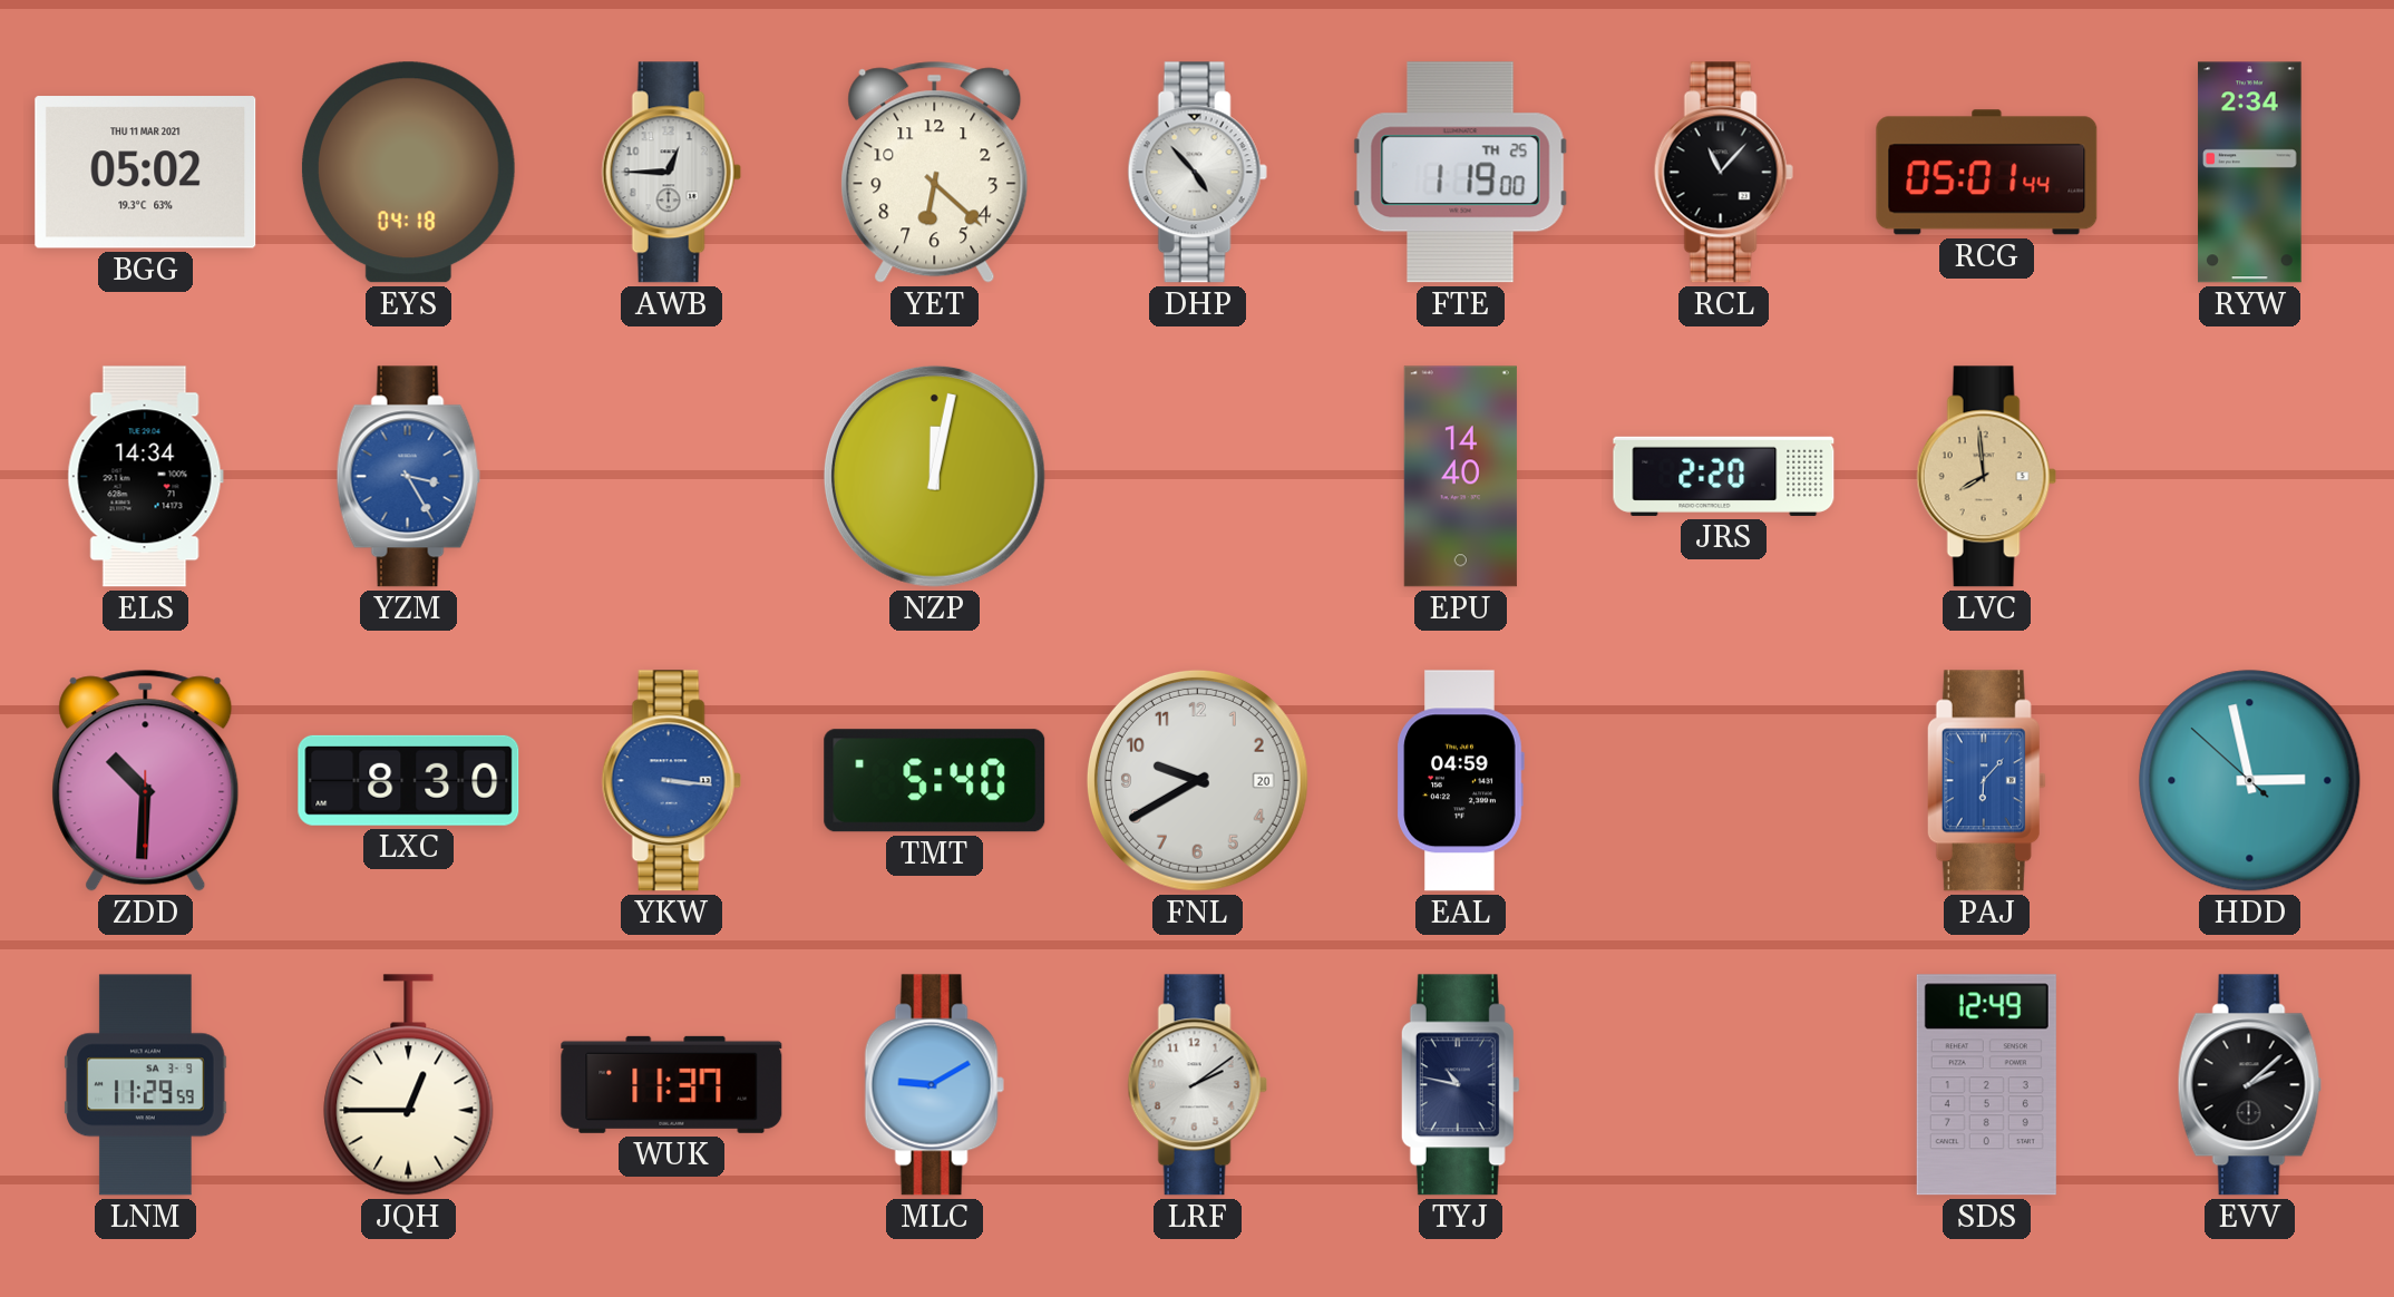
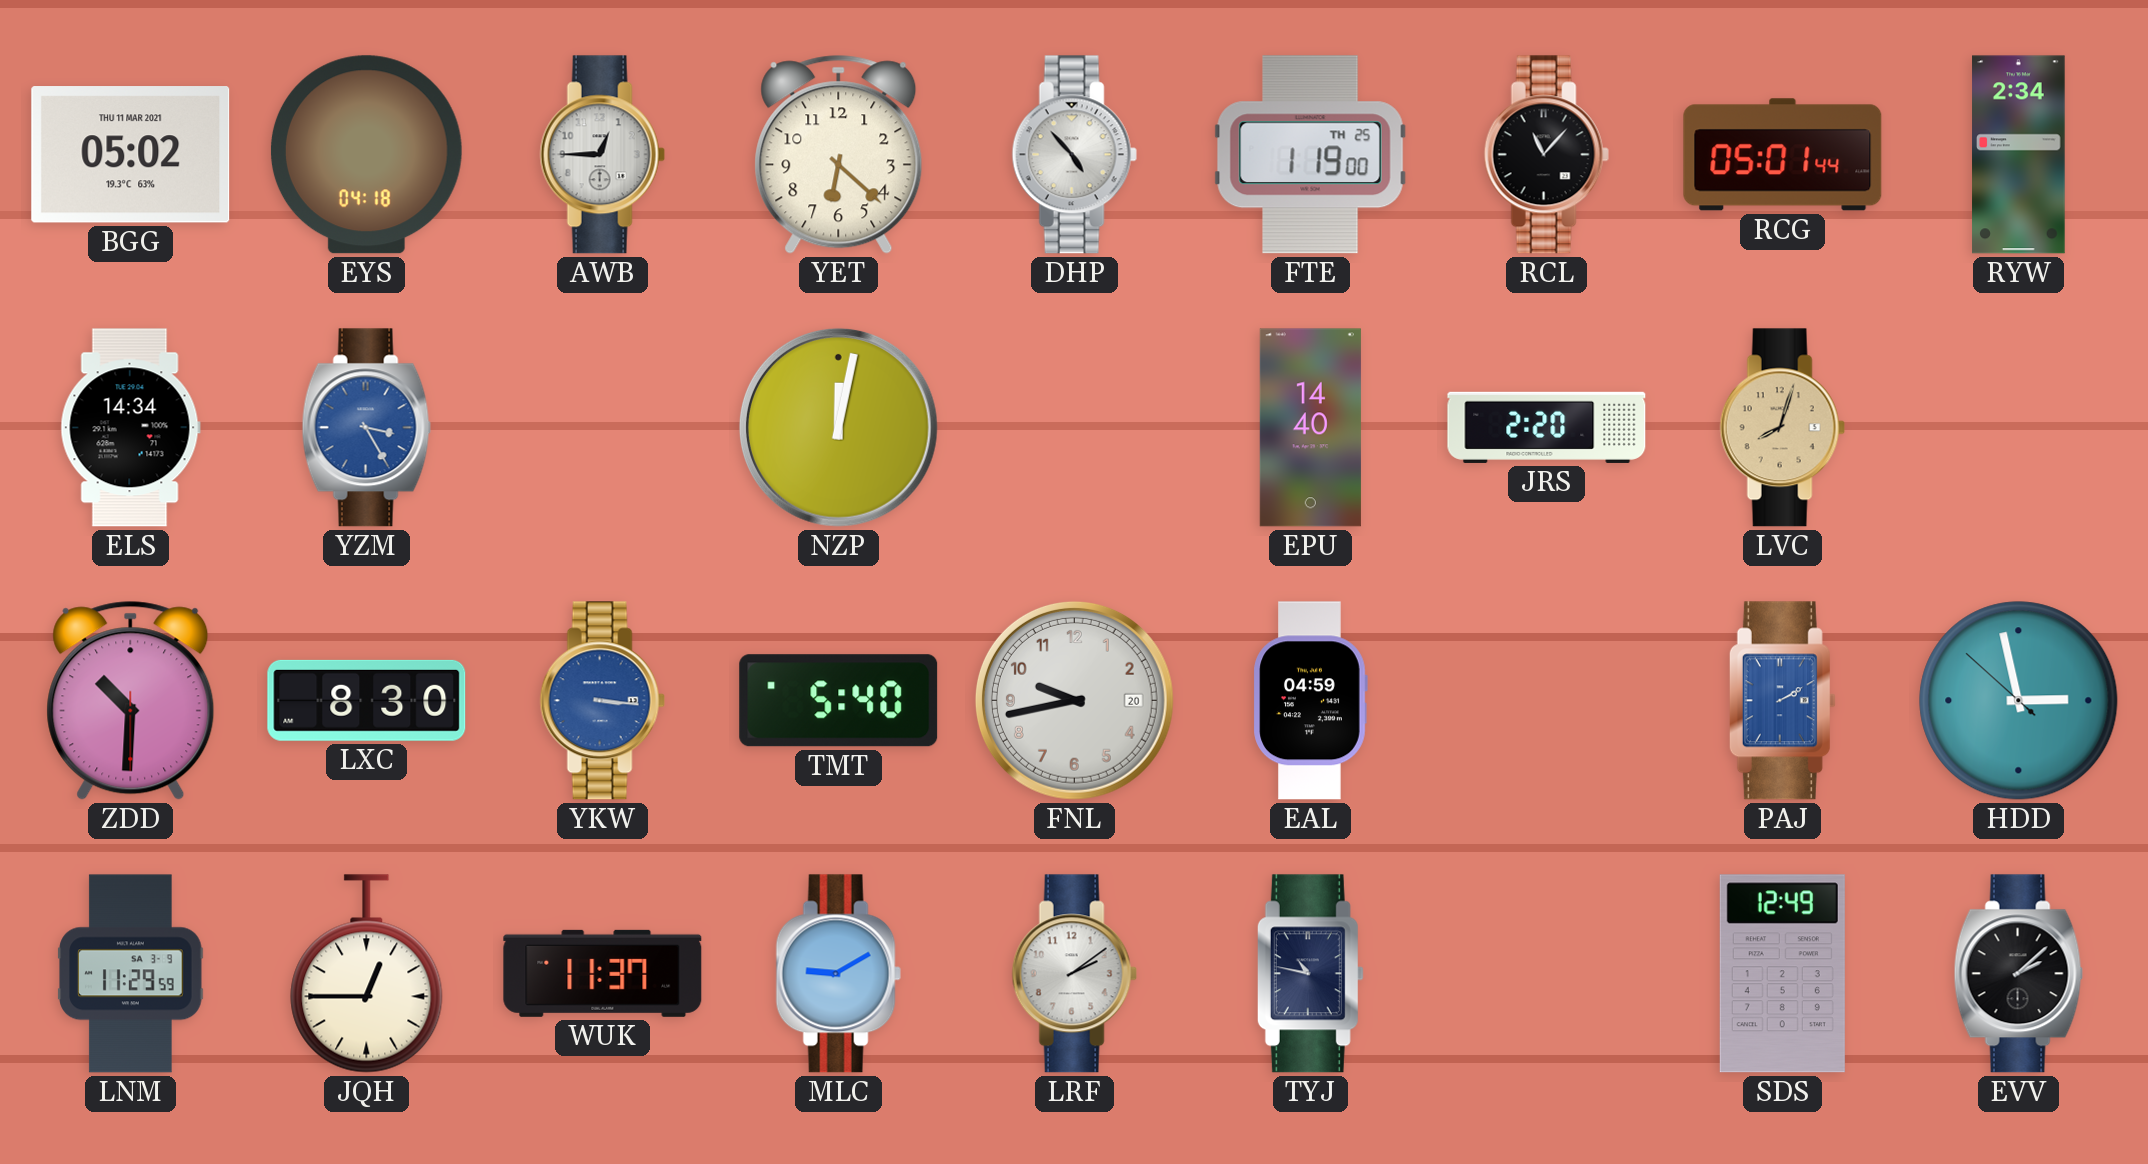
LVC: 7:59 -> 8:03 (1782, 428)
FNL: 9:40 -> 9:43 (1074, 700)
PAJ: 6:07 -> 2:10 (1782, 701)
